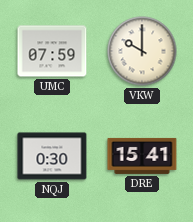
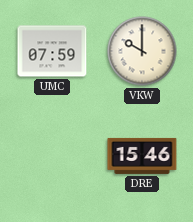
NQJ: 0:30 -> none (52, 156)
DRE: 15:41 -> 15:46 (142, 156)
